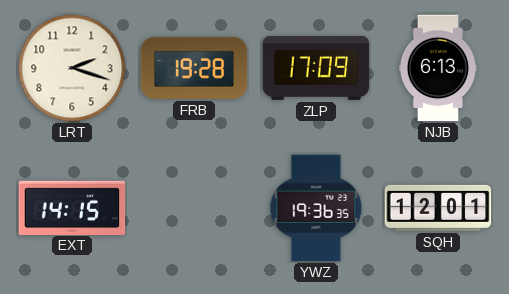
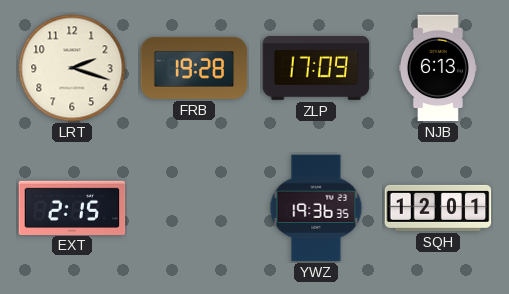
EXT: 14:15 -> 2:15 (72, 207)
